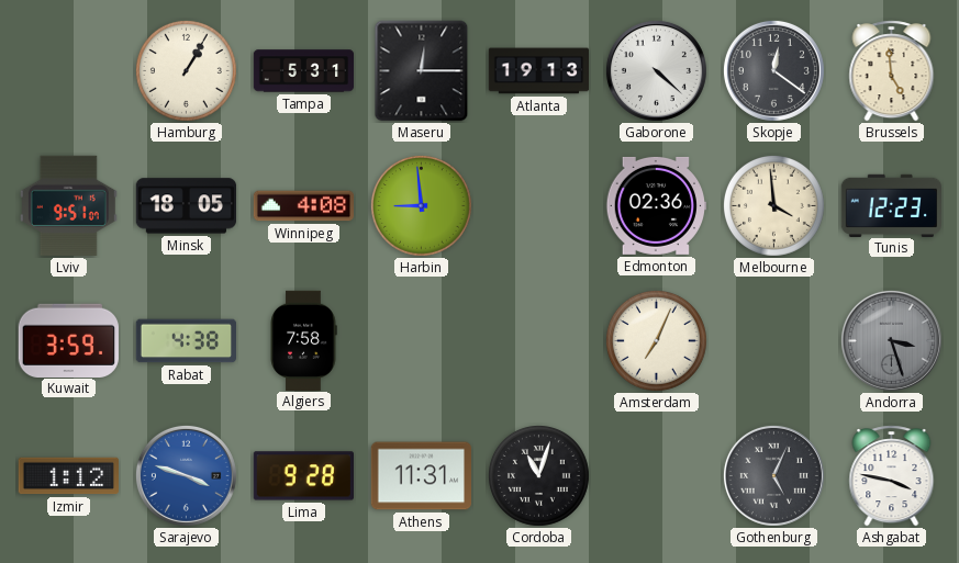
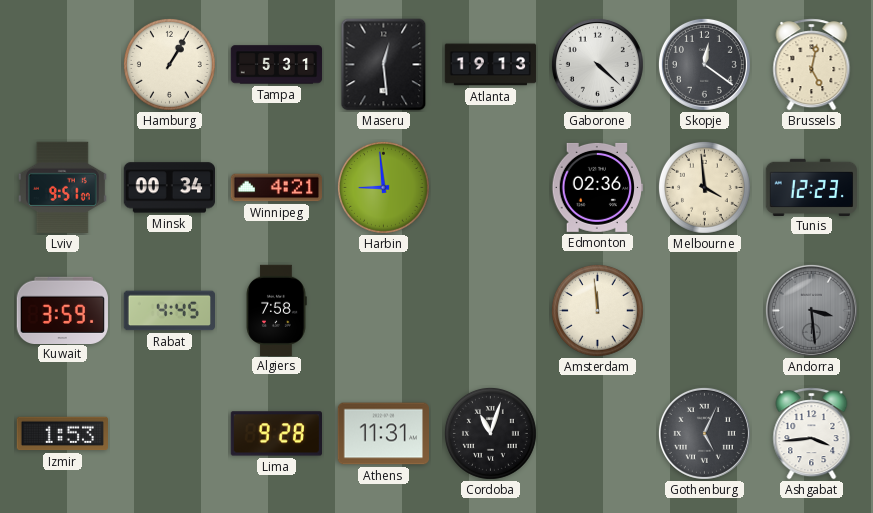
Maseru: 12:15 -> 12:29 (384, 65)
Brussels: 4:59 -> 5:02 (812, 65)
Minsk: 18:05 -> 00:34 (169, 188)
Winnipeg: 4:08 -> 4:21 (277, 188)
Rabat: 4:38 -> 4:45 (169, 311)
Amsterdam: 7:04 -> 11:59 (597, 310)
Andorra: 3:27 -> 3:29 (811, 310)
Izmir: 1:12 -> 1:53 (62, 434)
Sarajevo: 3:48 -> none (186, 475)
Ashgabat: 3:47 -> 3:44 (812, 434)
